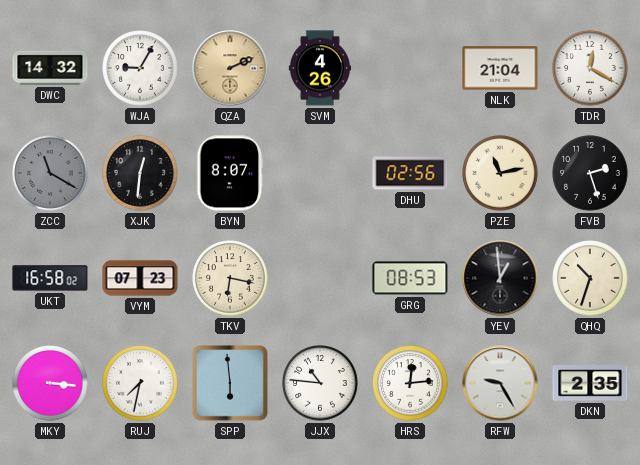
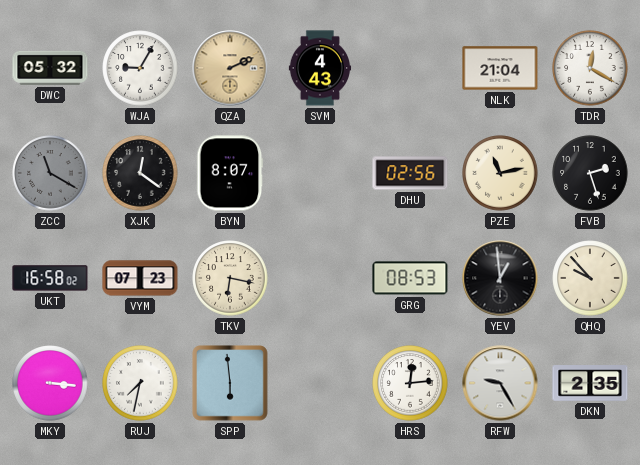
DWC: 14:32 -> 05:32 (50, 68)
SVM: 4:26 -> 4:43 (320, 68)
XJK: 12:31 -> 12:21 (140, 173)
QHQ: 10:33 -> 9:53 (590, 278)
JJX: 10:46 -> none (320, 383)
